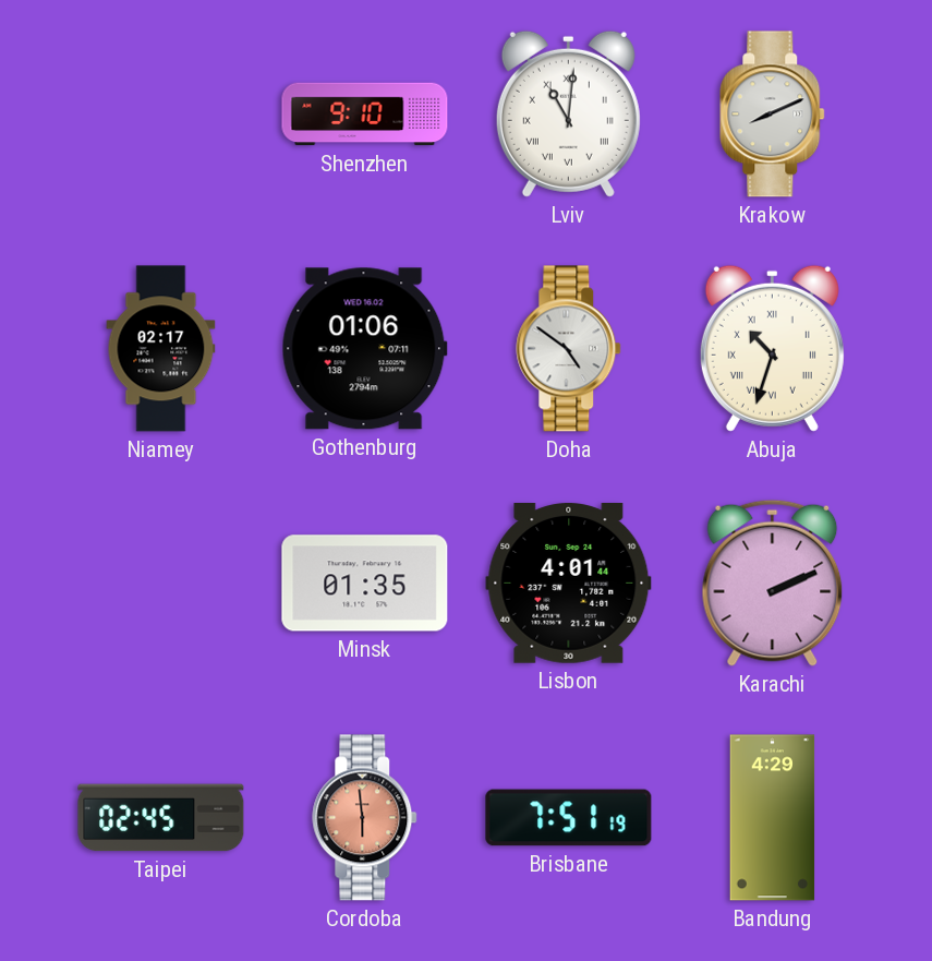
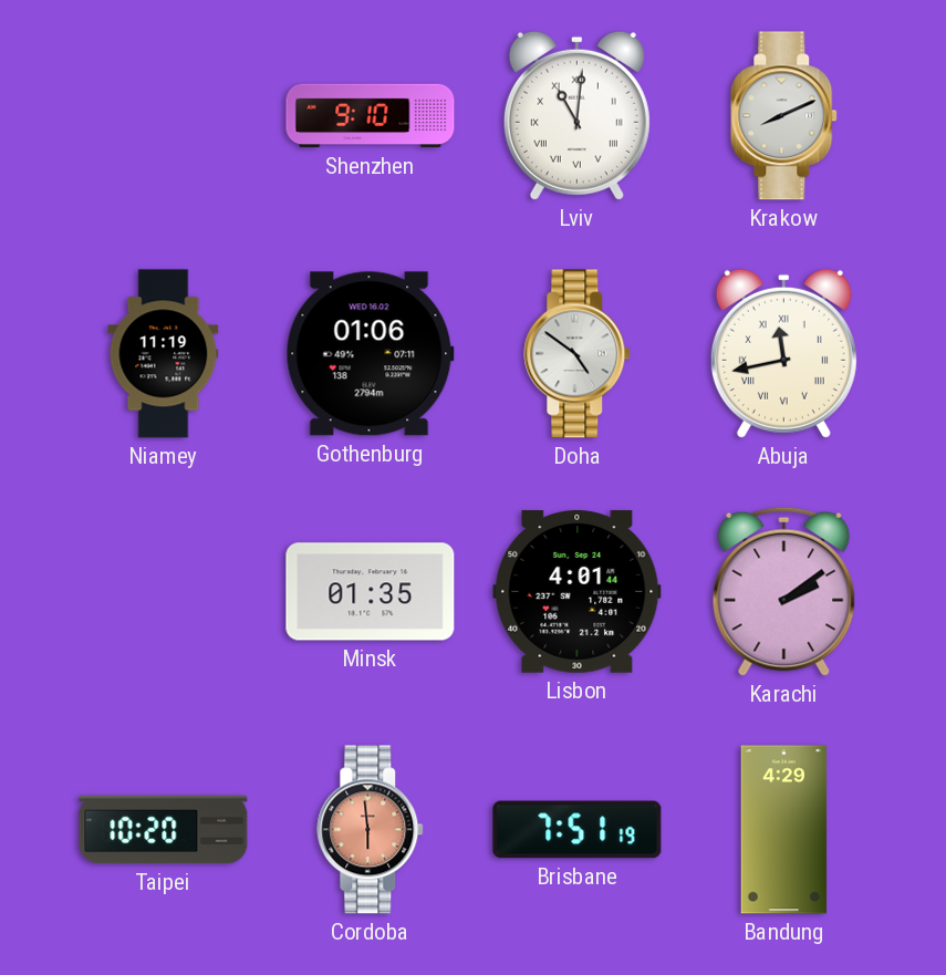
Niamey: 02:17 -> 11:19 (164, 354)
Abuja: 10:33 -> 11:43 (783, 353)
Karachi: 2:11 -> 2:09 (784, 591)
Taipei: 02:45 -> 10:20 (164, 830)
